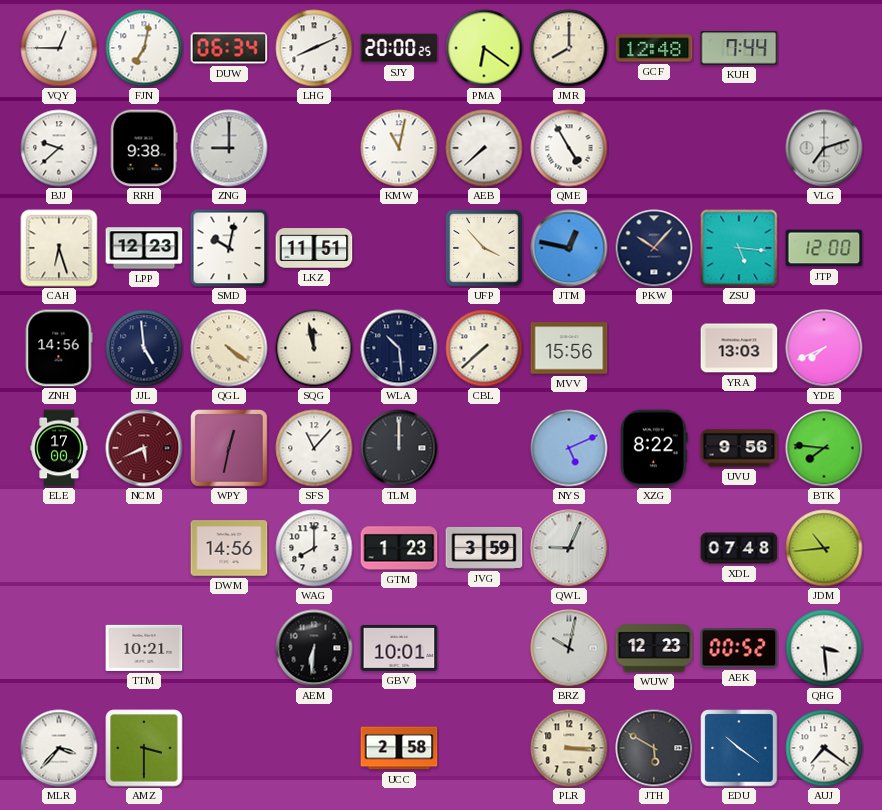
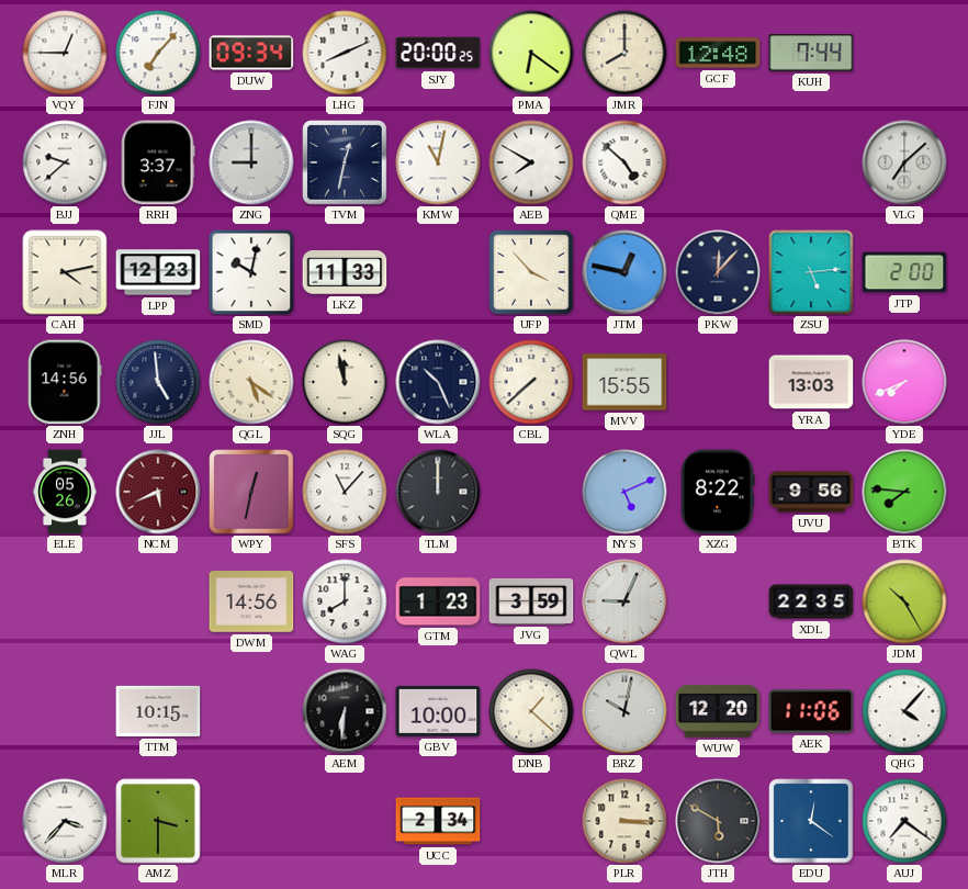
FJN: 7:02 -> 7:07 (158, 53)
DUW: 06:34 -> 09:34 (251, 53)
RRH: 9:38 -> 3:37 (158, 162)
TVM: none -> 12:32 (345, 162)
AEB: 7:38 -> 7:50 (531, 162)
QME: 4:55 -> 4:52 (624, 162)
VLG: 7:12 -> 7:08 (904, 162)
CAH: 6:27 -> 4:13 (65, 272)
LKZ: 11:51 -> 11:33 (345, 272)
PKW: 10:07 -> 12:07 (718, 272)
ZSU: 5:16 -> 5:14 (811, 272)
JTP: 12:00 -> 2:00 (904, 272)
QGL: 4:21 -> 5:21 (251, 382)
WLA: 10:29 -> 10:26 (438, 382)
MVV: 15:56 -> 15:55 (624, 382)
ELE: 17:00 -> 05:26 (65, 492)
XDL: 07:48 -> 22:35 (811, 601)
JDM: 10:44 -> 10:25 (904, 601)
TTM: 10:21 -> 10:15 (158, 711)
GBV: 10:01 -> 10:00 (438, 711)
DNB: none -> 1:22 (531, 711)
WUW: 12:23 -> 12:20 (718, 711)
AEK: 00:52 -> 11:06 (811, 711)
QHG: 3:29 -> 4:07 (904, 711)
UCC: 2:58 -> 2:34 (438, 821)
EDU: 10:21 -> 12:21 (811, 821)
